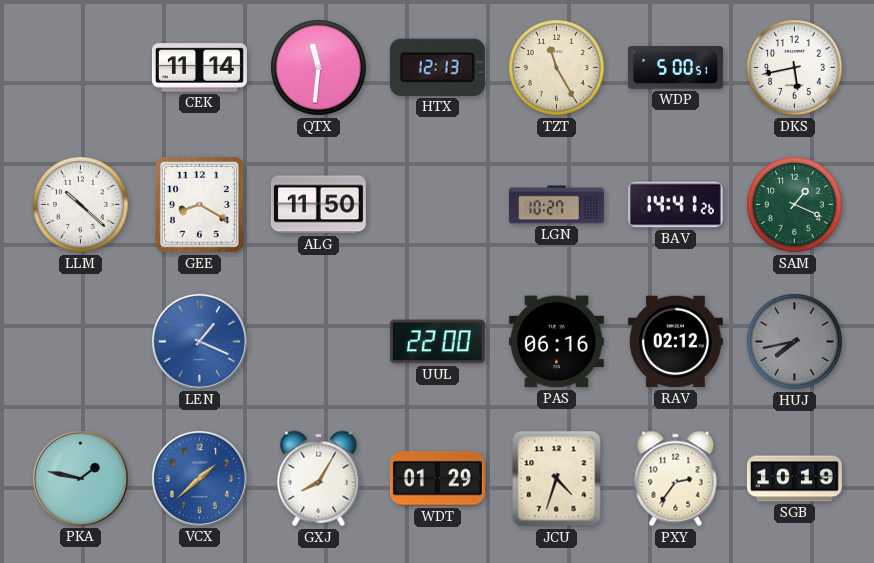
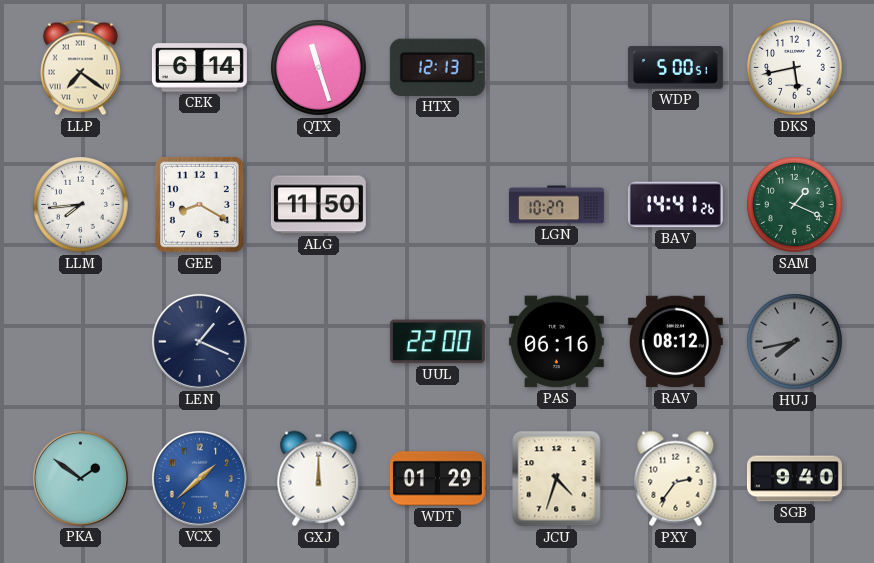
LLP: none -> 7:21 (80, 68)
CEK: 11:14 -> 6:14 (199, 68)
QTX: 11:31 -> 11:27 (319, 68)
TZT: 11:25 -> none (557, 68)
LLM: 10:22 -> 7:44 (81, 205)
LEN dial: blue -> navy (199, 341)
RAV: 02:12 -> 08:12 (675, 342)
PKA: 1:47 -> 1:51 (80, 478)
GXJ: 8:05 -> 12:00 (319, 479)
SGB: 10:19 -> 9:40 (794, 479)
